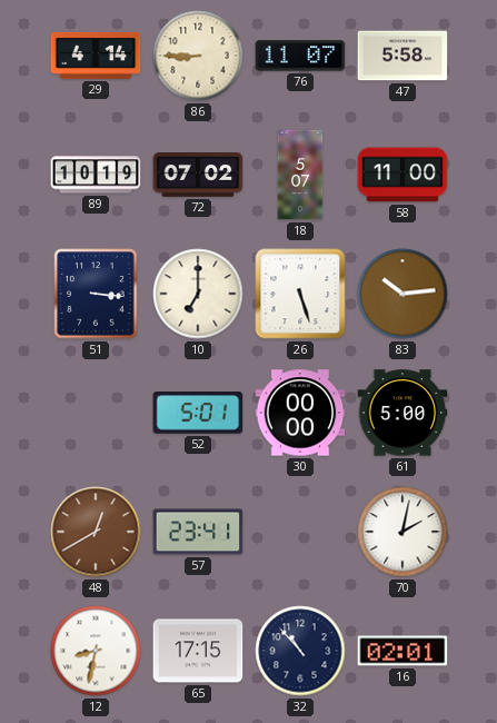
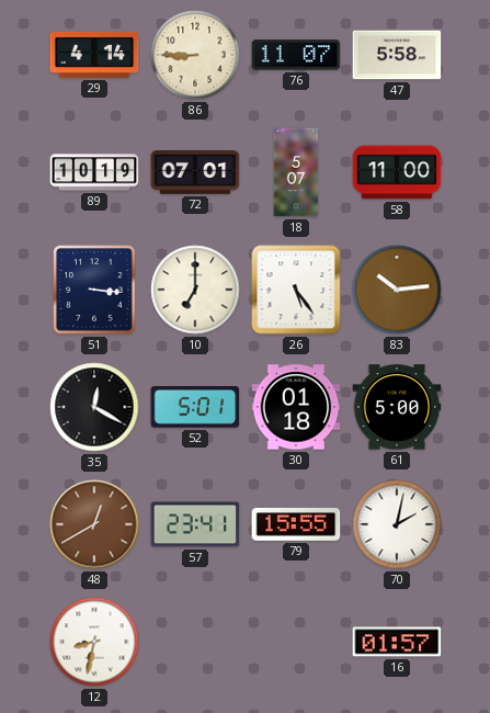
72: 07:02 -> 07:01 (195, 172)
26: 5:27 -> 5:24 (296, 290)
35: none -> 12:20 (94, 407)
30: 00:00 -> 01:18 (296, 407)
79: none -> 15:55 (296, 524)
65: 17:15 -> none (198, 651)
32: 10:53 -> none (300, 651)
16: 02:01 -> 01:57 (397, 642)
